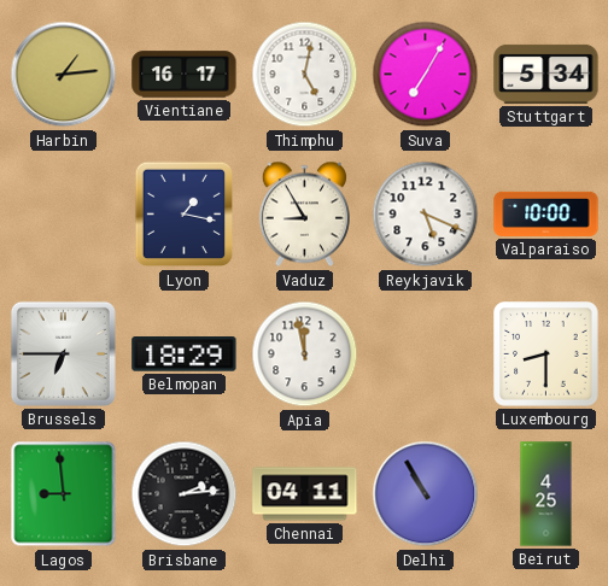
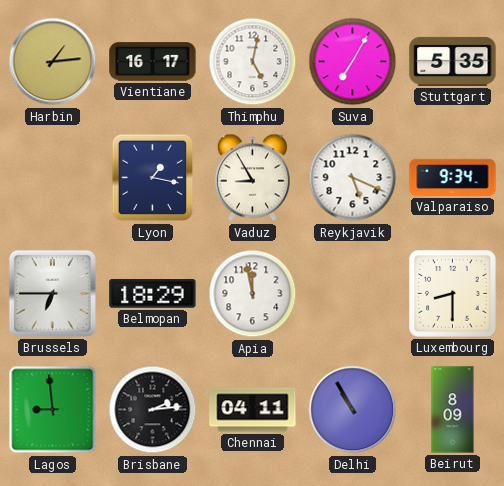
Stuttgart: 5:34 -> 5:35 (453, 61)
Valparaiso: 10:00 -> 9:34 (453, 177)
Beirut: 4:25 -> 8:09 (453, 410)
